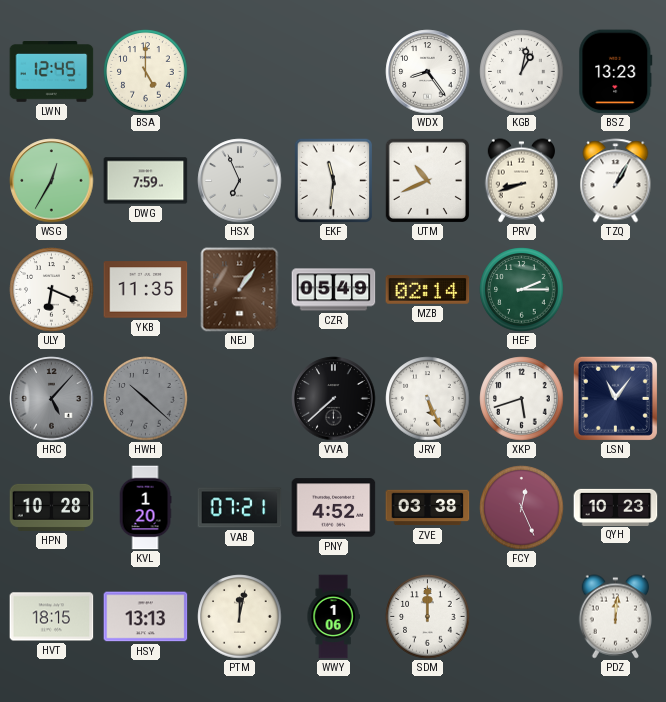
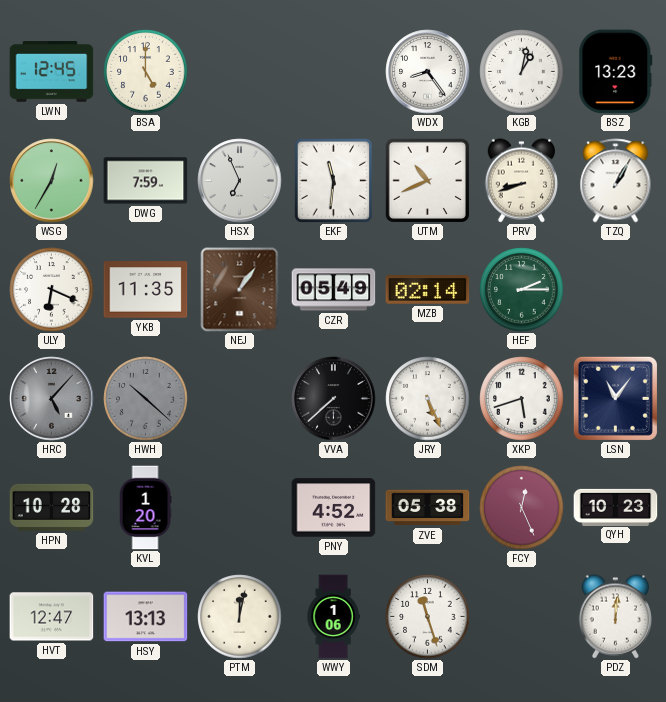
VAB: 07:21 -> none (240, 508)
ZVE: 03:38 -> 05:38 (428, 508)
HVT: 18:15 -> 12:47 (52, 617)
SDM: 12:00 -> 11:27 (428, 617)
